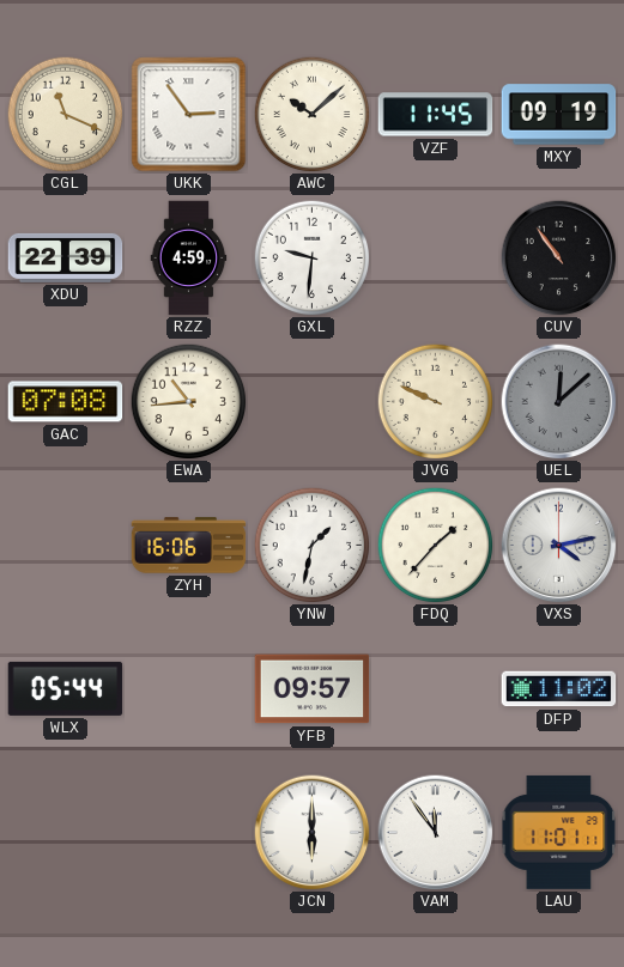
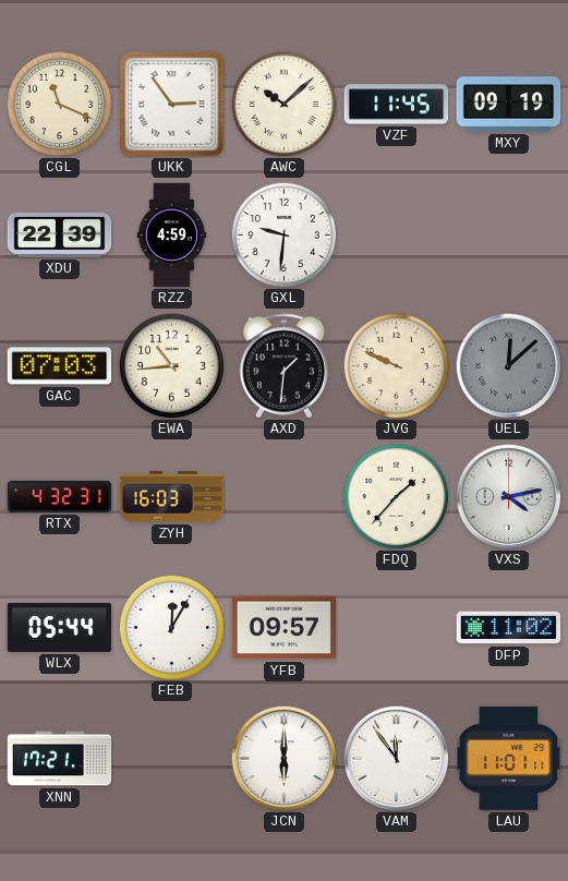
CUV: 10:54 -> none (559, 259)
GAC: 07:08 -> 07:03 (60, 366)
AXD: none -> 1:31 (285, 366)
RTX: none -> 4:32 (60, 496)
ZYH: 16:06 -> 16:03 (172, 497)
YNW: 1:32 -> none (311, 545)
FEB: none -> 12:05 (171, 627)
XNN: none -> 17:21 (60, 759)
